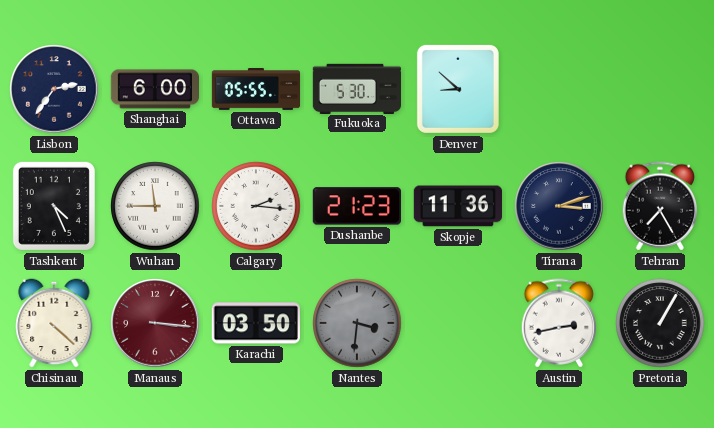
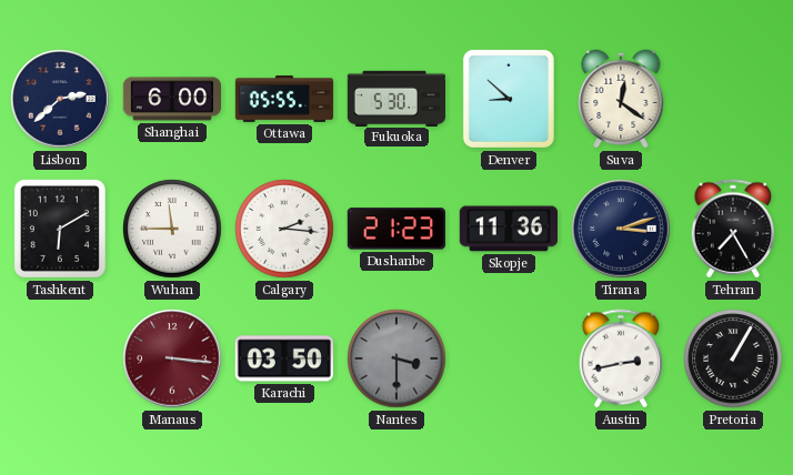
Lisbon: 2:36 -> 2:38 (60, 99)
Suva: none -> 12:21 (621, 99)
Tashkent: 4:26 -> 6:10 (60, 229)
Chisinau: 4:22 -> none (54, 323)
Nantes: 3:31 -> 3:30 (396, 358)
